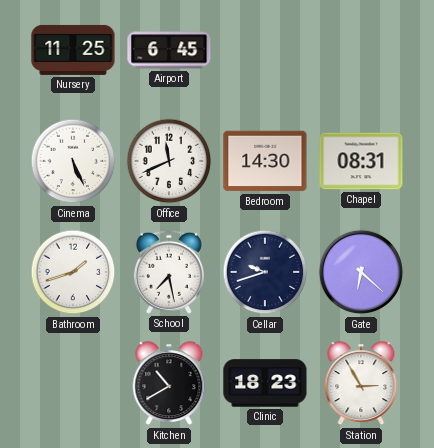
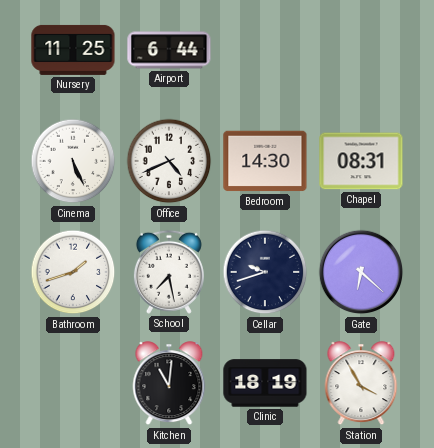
Airport: 6:45 -> 6:44 (169, 50)
Office: 11:41 -> 4:41 (169, 161)
Kitchen: 10:40 -> 11:01 (169, 384)
Clinic: 18:23 -> 18:19 (265, 383)
Station: 2:55 -> 3:55 (361, 384)
